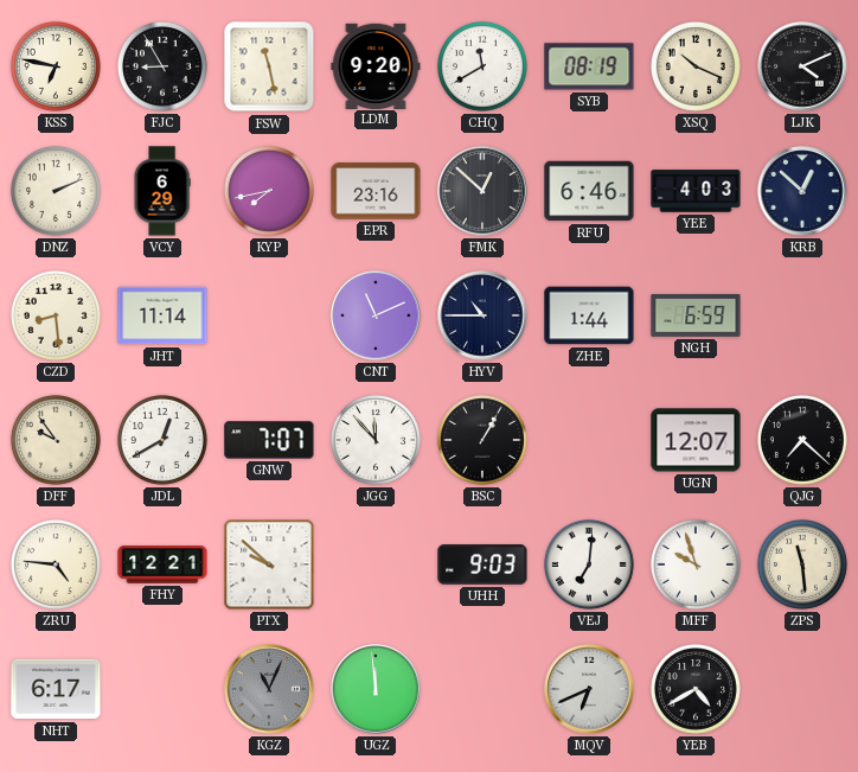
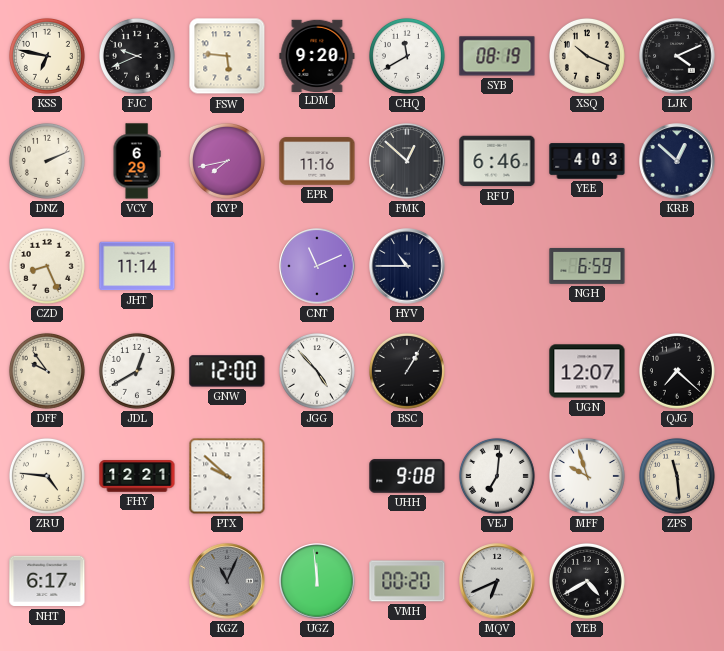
FJC: 8:55 -> 9:41 (137, 56)
FSW: 11:28 -> 5:46 (227, 56)
EPR: 23:16 -> 11:16 (317, 161)
CZD: 8:29 -> 8:26 (47, 266)
ZHE: 1:44 -> none (589, 315)
GNW: 7:07 -> 12:00 (227, 371)
JGG: 11:53 -> 4:53 (317, 371)
UHH: 9:03 -> 9:08 (407, 476)
VMH: none -> 00:20 (407, 581)
